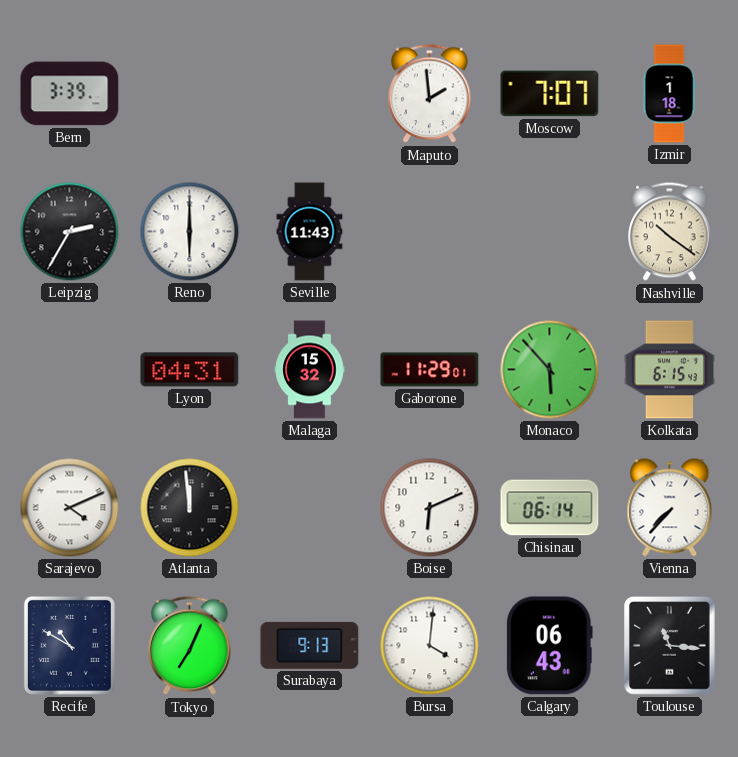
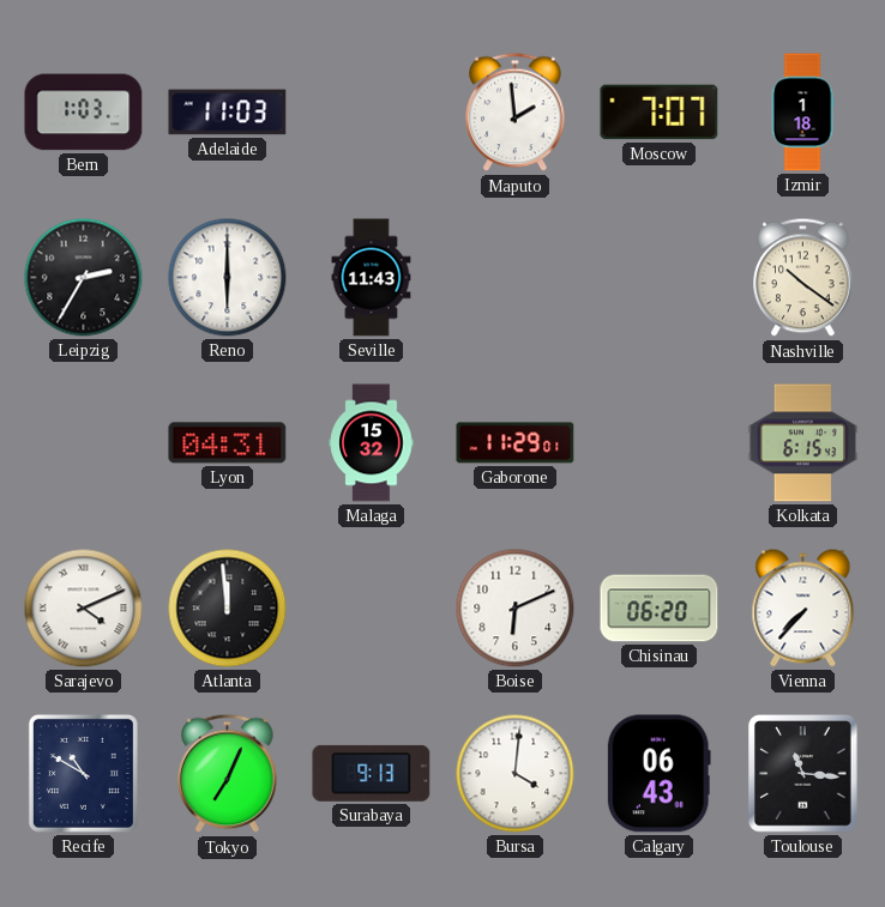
Bern: 3:39 -> 1:03 (84, 113)
Adelaide: none -> 11:03 (228, 113)
Monaco: 5:53 -> none (550, 370)
Chisinau: 06:14 -> 06:20 (660, 609)
